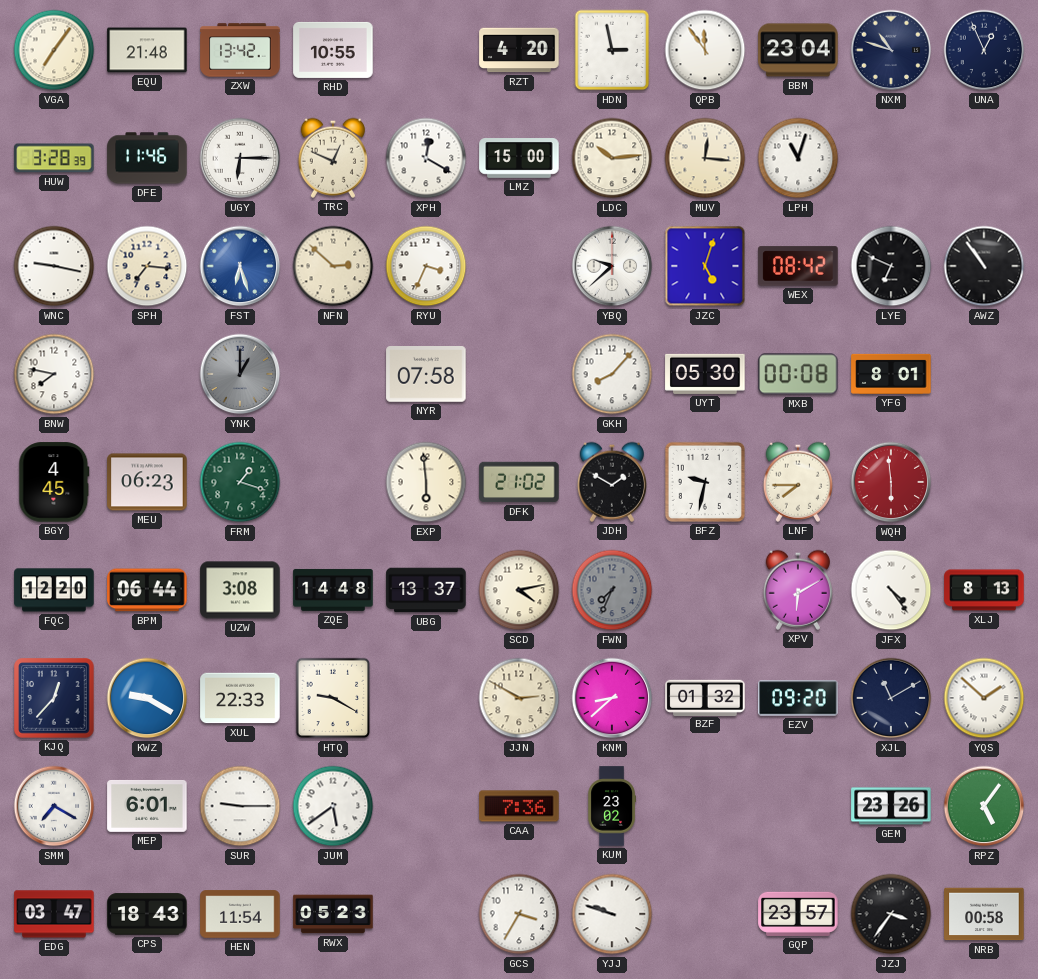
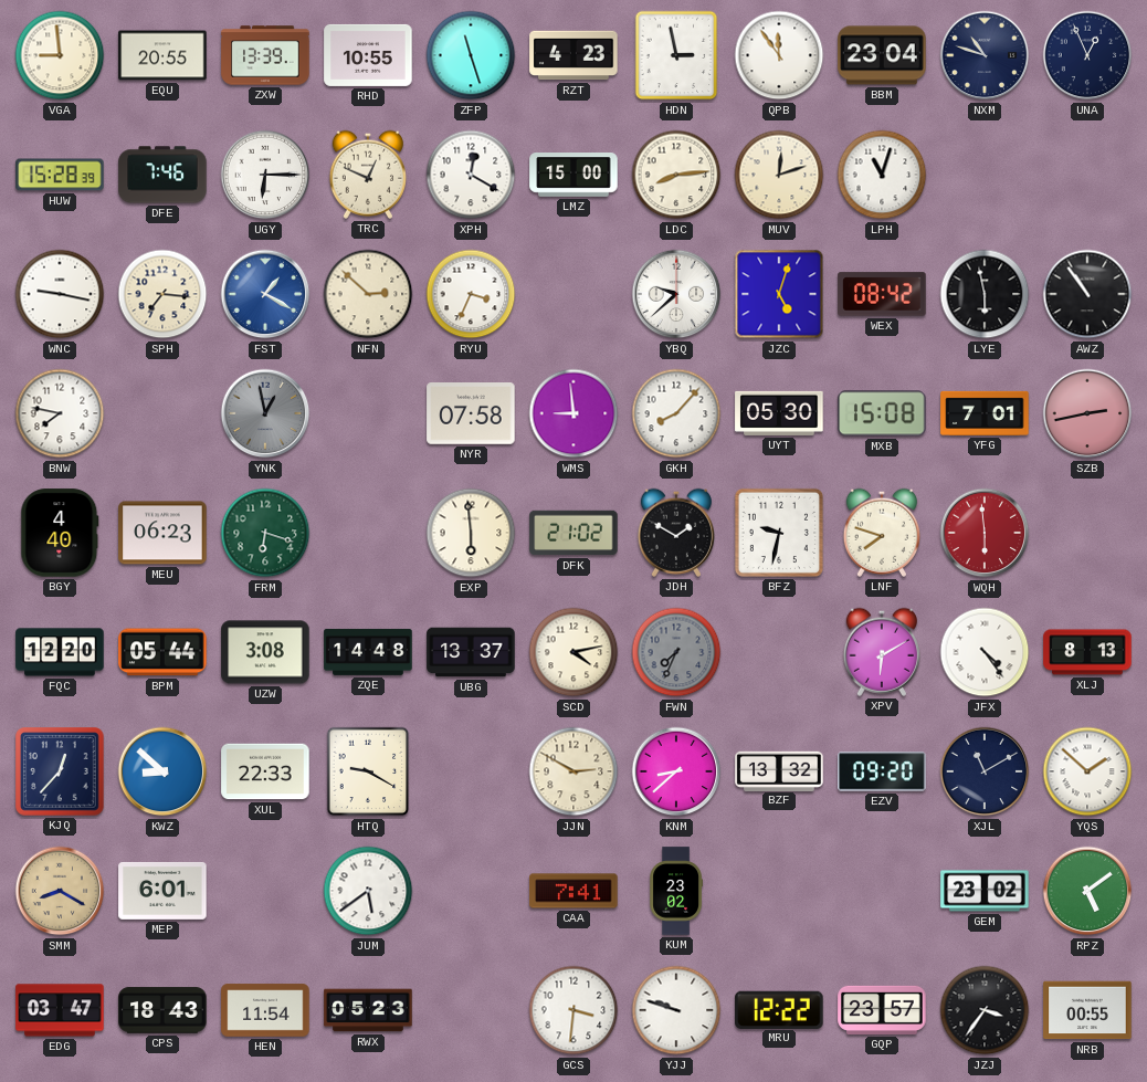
VGA: 7:06 -> 8:59 (60, 55)
EQU: 21:48 -> 20:55 (162, 55)
ZXW: 13:42 -> 13:39 (265, 55)
ZFP: none -> 11:27 (471, 55)
RZT: 4:20 -> 4:23 (573, 55)
HUW: 3:28 -> 15:28 (60, 175)
DFE: 11:46 -> 7:46 (162, 175)
LDC: 10:14 -> 8:14 (676, 175)
MUV: 12:16 -> 12:12 (779, 175)
FST: 6:27 -> 1:20 (265, 294)
LYE: 6:49 -> 5:58 (985, 294)
YNK: 1:00 -> 12:58 (265, 413)
WMS: none -> 8:59 (573, 413)
MXB: 00:08 -> 15:08 (882, 413)
YFG: 8:01 -> 7:01 (985, 413)
SZB: none -> 2:43 (1087, 413)
BGY: 4:45 -> 4:40 (60, 533)
FRM: 1:18 -> 6:18 (265, 533)
LNF: 7:45 -> 7:48 (881, 533)
BPM: 06:44 -> 05:44 (162, 652)
KWZ: 9:20 -> 8:52 (162, 771)
BZF: 01:32 -> 13:32 (779, 770)
SMM: 7:20 -> 8:20 (60, 891)
SMM dial: white -> champagne (60, 891)
SUR: 9:15 -> none (240, 806)
CAA: 7:36 -> 7:41 (573, 891)
GEM: 23:26 -> 23:02 (985, 891)
RPZ: 5:06 -> 5:09 (1087, 891)
GCS: 3:35 -> 3:31 (573, 1010)
MRU: none -> 12:22 (779, 1009)
NRB: 00:58 -> 00:55 (1087, 1010)
